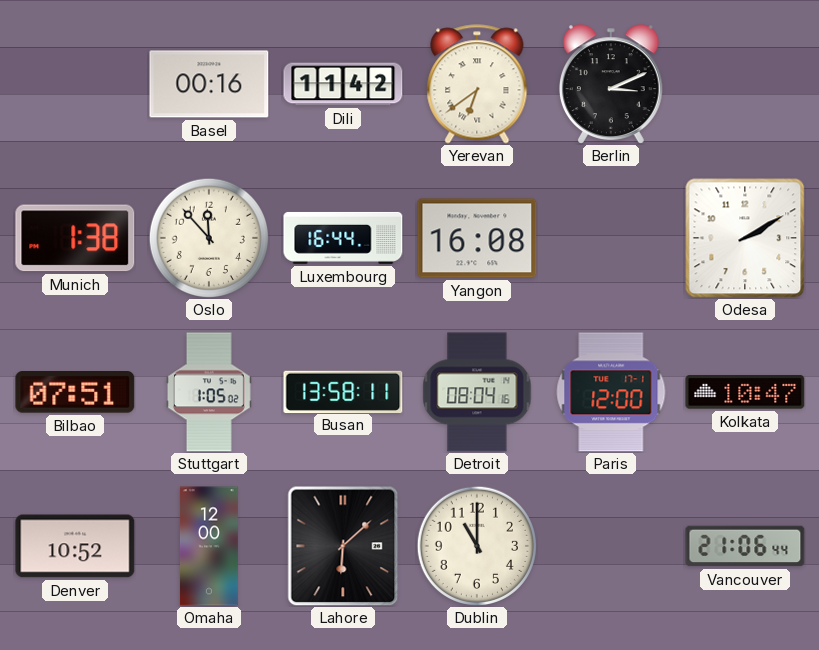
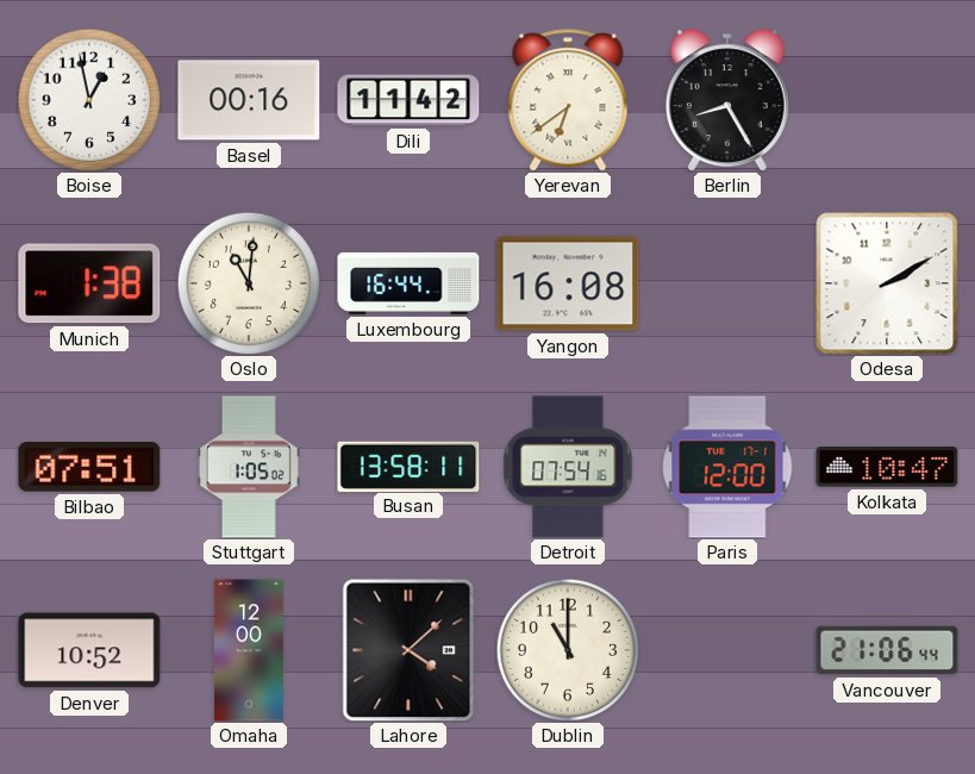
Boise: none -> 12:58 (88, 99)
Berlin: 3:11 -> 8:25 (727, 100)
Oslo: 11:53 -> 11:01 (248, 282)
Detroit: 08:04 -> 07:54 (568, 467)
Lahore: 6:08 -> 4:08 (408, 650)
